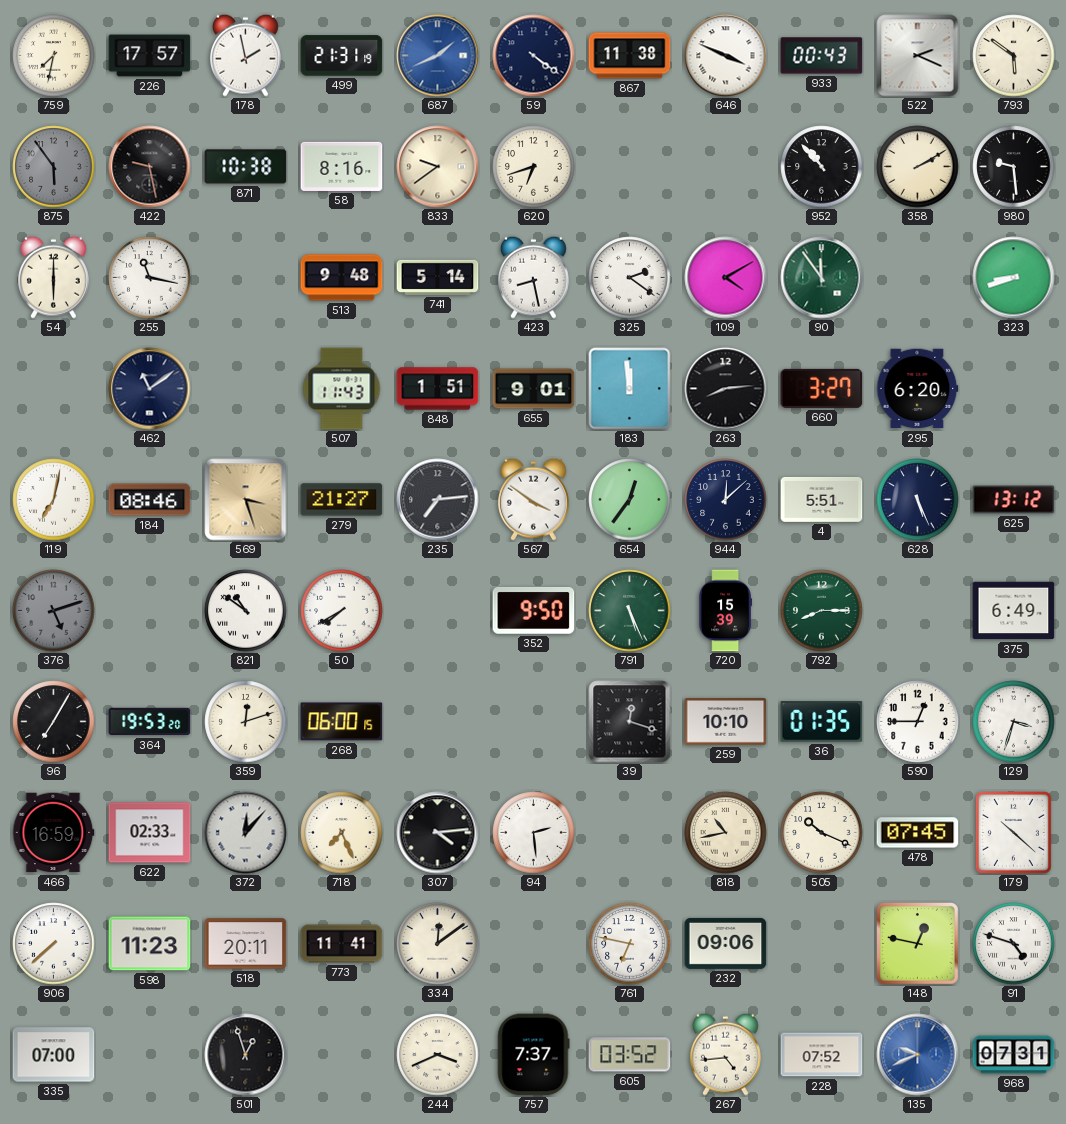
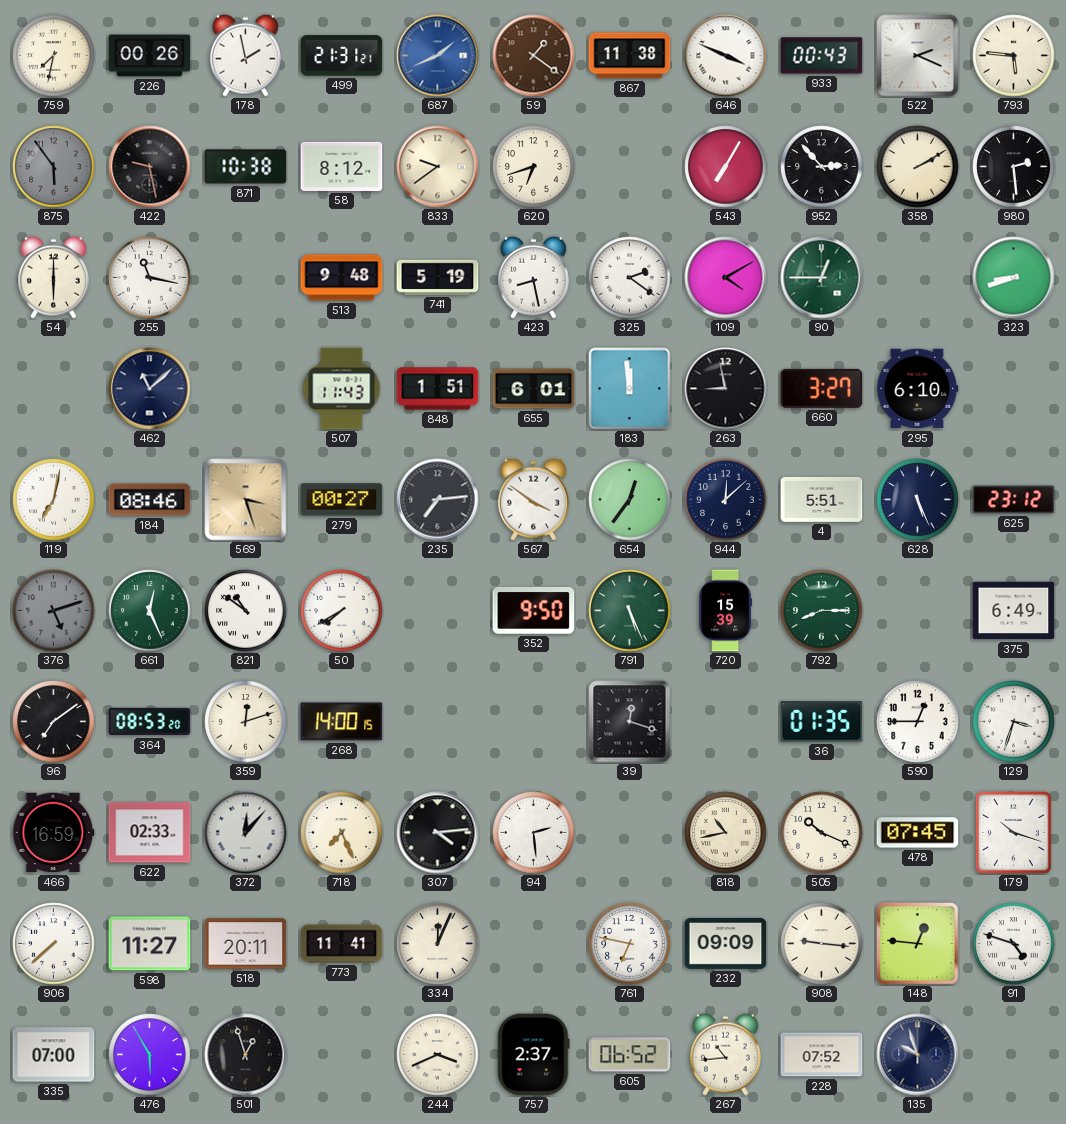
226: 17:57 -> 00:26 (150, 56)
499: 21:31:19 -> 21:31:21 (342, 56)
59: 4:21 -> 1:21 (534, 56)
59 dial: navy -> brown (534, 56)
793: 5:51 -> 5:46 (1014, 56)
58: 8:16 -> 8:12 (342, 166)
543: none -> 7:05 (726, 167)
952: 10:53 -> 2:53 (822, 167)
980: 9:29 -> 2:29 (1014, 167)
741: 5:14 -> 5:19 (438, 277)
90: 11:54 -> 12:45 (822, 278)
462: 11:09 -> 11:08 (150, 389)
655: 9:01 -> 6:01 (534, 389)
263: 8:14 -> 8:58 (726, 389)
295: 6:20 -> 6:10 (918, 389)
279: 21:27 -> 00:27 (342, 500)
625: 13:12 -> 23:12 (1014, 500)
661: none -> 12:26 (150, 611)
96: 7:05 -> 7:09 (54, 722)
364: 19:53 -> 08:53 (150, 722)
268: 06:00 -> 14:00 (342, 722)
259: 10:10 -> none (726, 722)
179: 10:22 -> 10:18 (1013, 832)
598: 11:23 -> 11:27 (150, 944)
334: 12:09 -> 12:04 (438, 944)
232: 09:06 -> 09:09 (726, 943)
908: none -> 9:16 (822, 944)
148: 12:47 -> 12:46 (918, 944)
476: none -> 5:55 (150, 1055)
757: 7:37 -> 2:37 (534, 1055)
605: 03:52 -> 06:52 (630, 1055)
267: 4:44 -> 10:44 (725, 1054)
135: 9:41 -> 9:57 (918, 1055)
135 dial: blue -> navy (918, 1055)
968: 07:31 -> none (1014, 1055)
